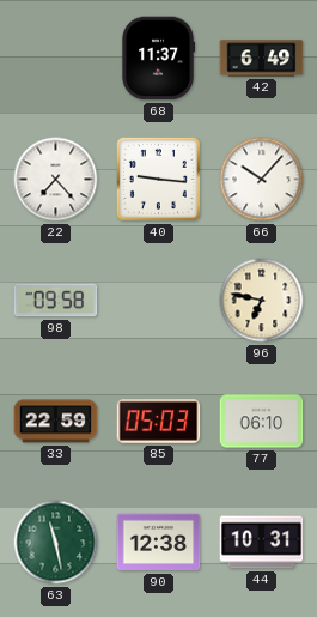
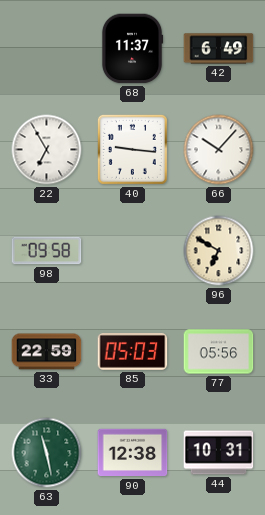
22: 7:23 -> 6:55 (47, 150)
96: 6:47 -> 6:50 (219, 251)
77: 06:10 -> 05:56 (219, 352)
